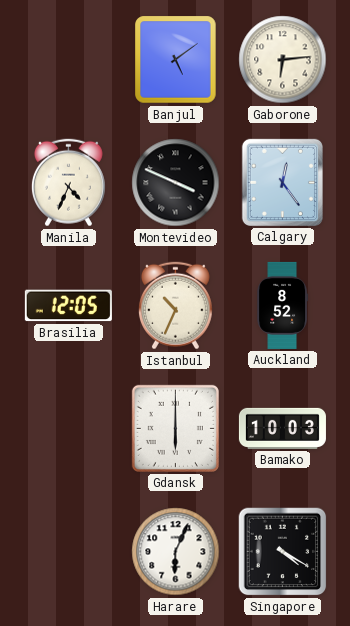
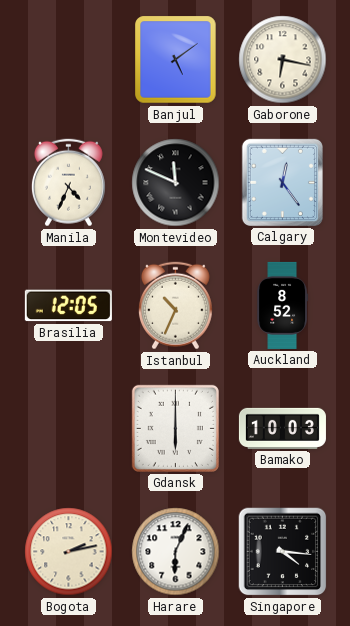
Gaborone: 6:14 -> 6:17 (283, 60)
Montevideo: 3:49 -> 11:49 (176, 183)
Bogota: none -> 2:13 (69, 552)
Singapore: 4:20 -> 4:16 (283, 552)
